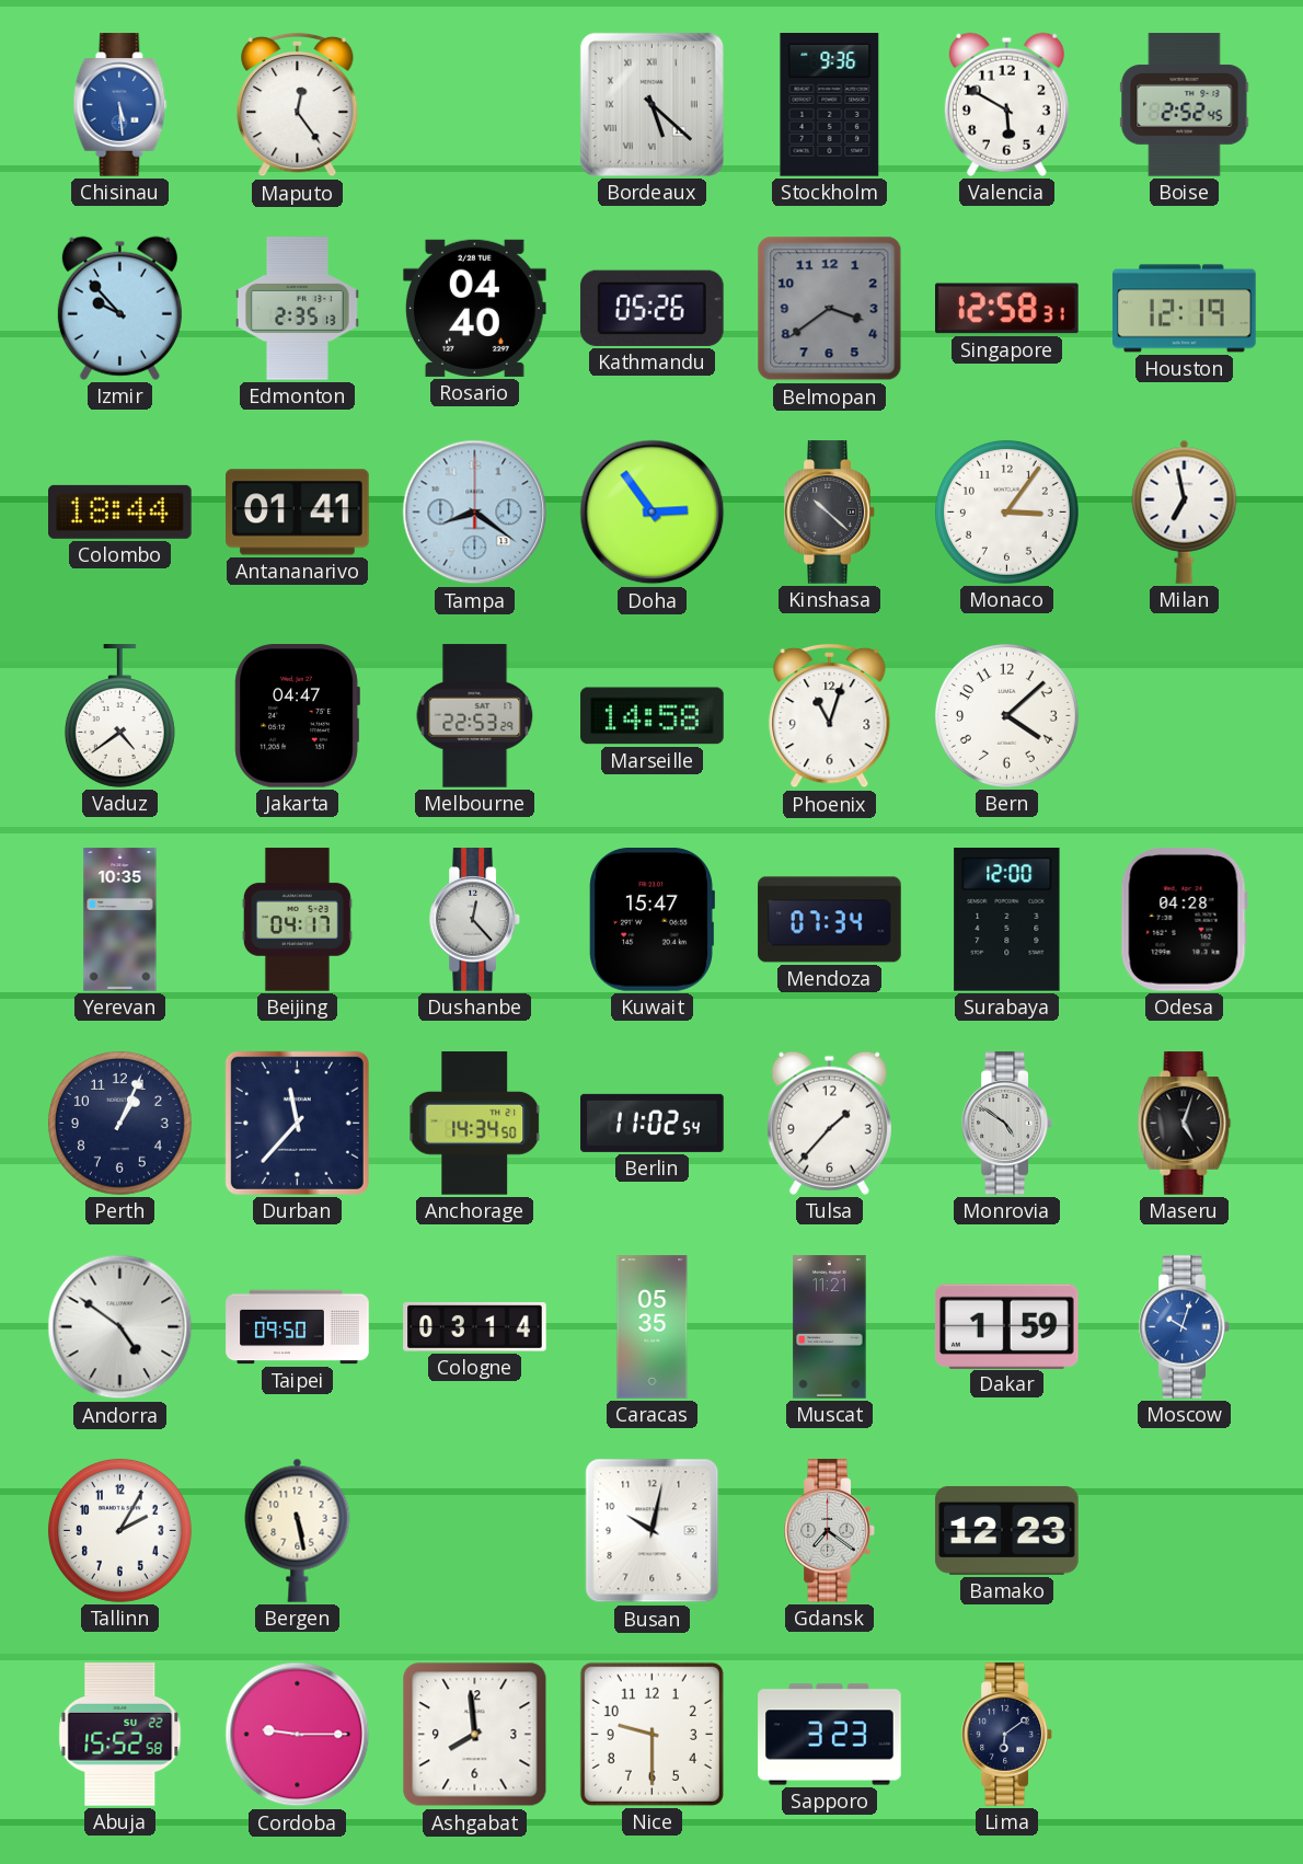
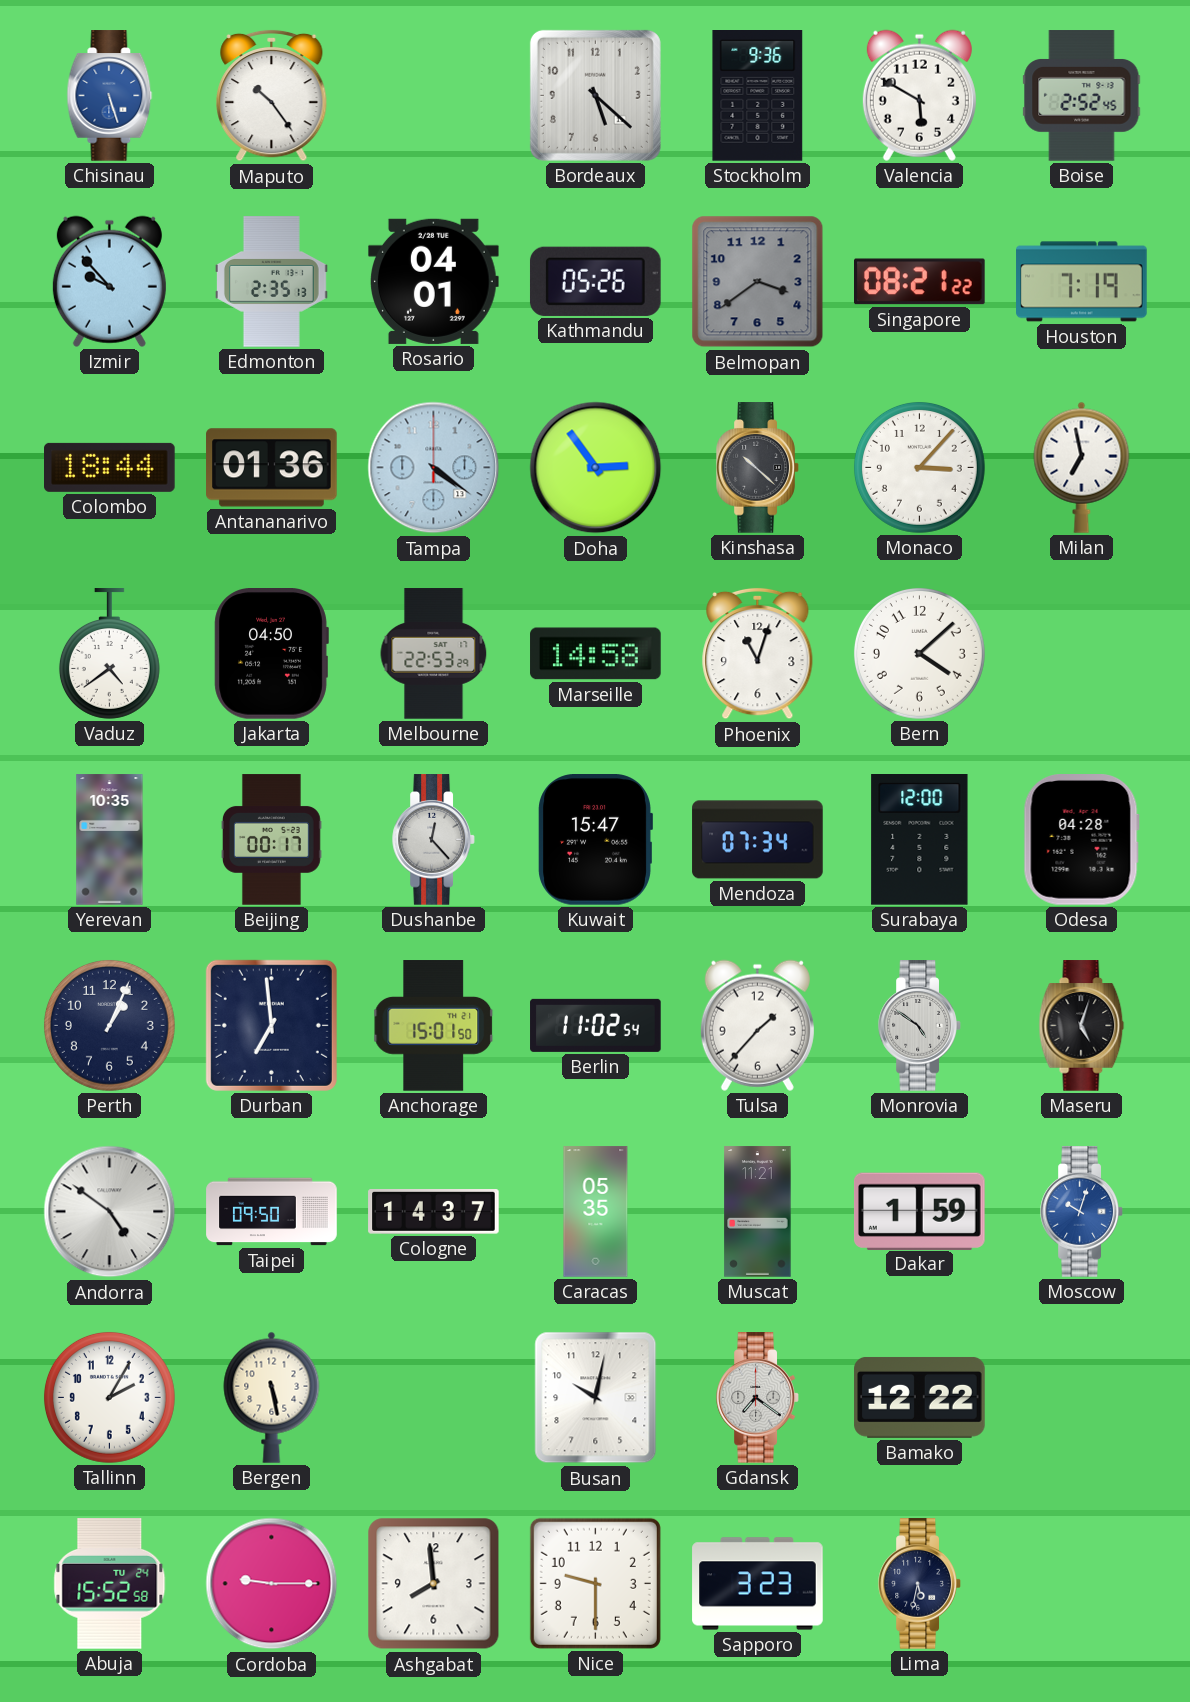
Chisinau: 5:29 -> 5:27 (110, 96)
Maputo: 12:24 -> 10:24 (272, 96)
Bordeaux numerals: Roman -> Arabic (595, 95)
Rosario: 04:40 -> 04:01 (434, 281)
Singapore: 12:58 -> 08:21 (920, 282)
Houston: 12:19 -> 7:19 (1082, 282)
Antananarivo: 01:41 -> 01:36 (272, 468)
Tampa: 8:21 -> 4:21 (434, 468)
Monaco: 3:06 -> 3:07 (919, 467)
Jakarta: 04:47 -> 04:50 (271, 654)
Beijing: 04:17 -> 00:17 (271, 840)
Durban: 11:37 -> 6:59 (271, 1025)
Anchorage: 14:34 -> 15:01 (434, 1026)
Cologne: 03:14 -> 14:37 (434, 1212)
Bamako: 12:23 -> 12:22 (920, 1397)
Abuja date: SU 22 -> TU 24 (110, 1584)
Lima: 6:09 -> 5:32 (920, 1584)
